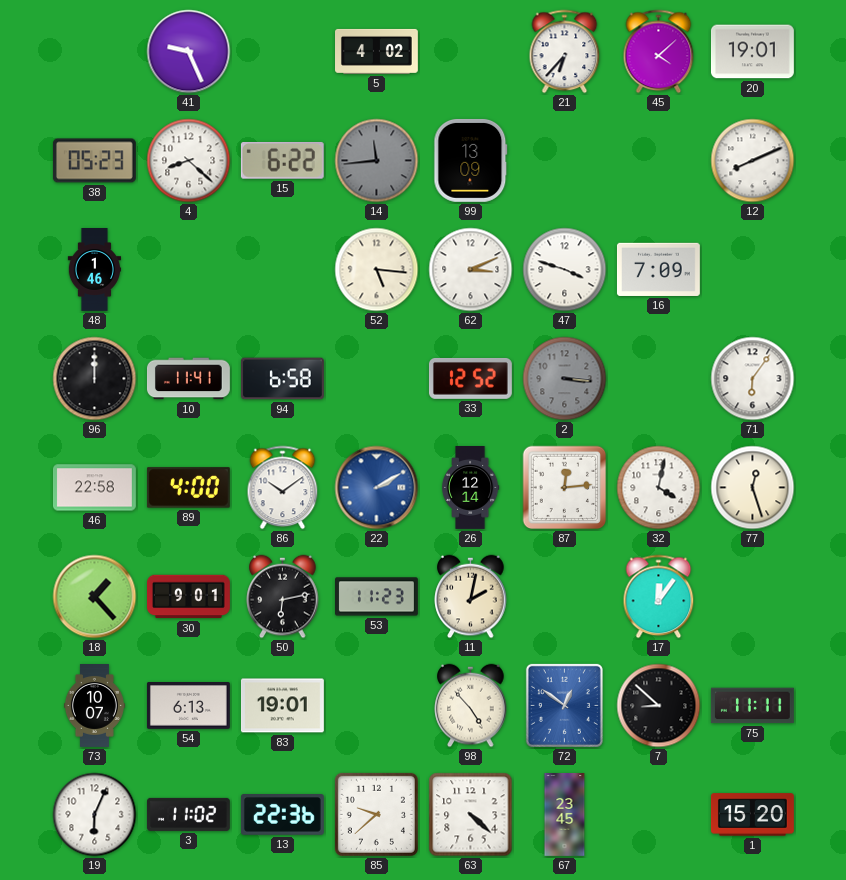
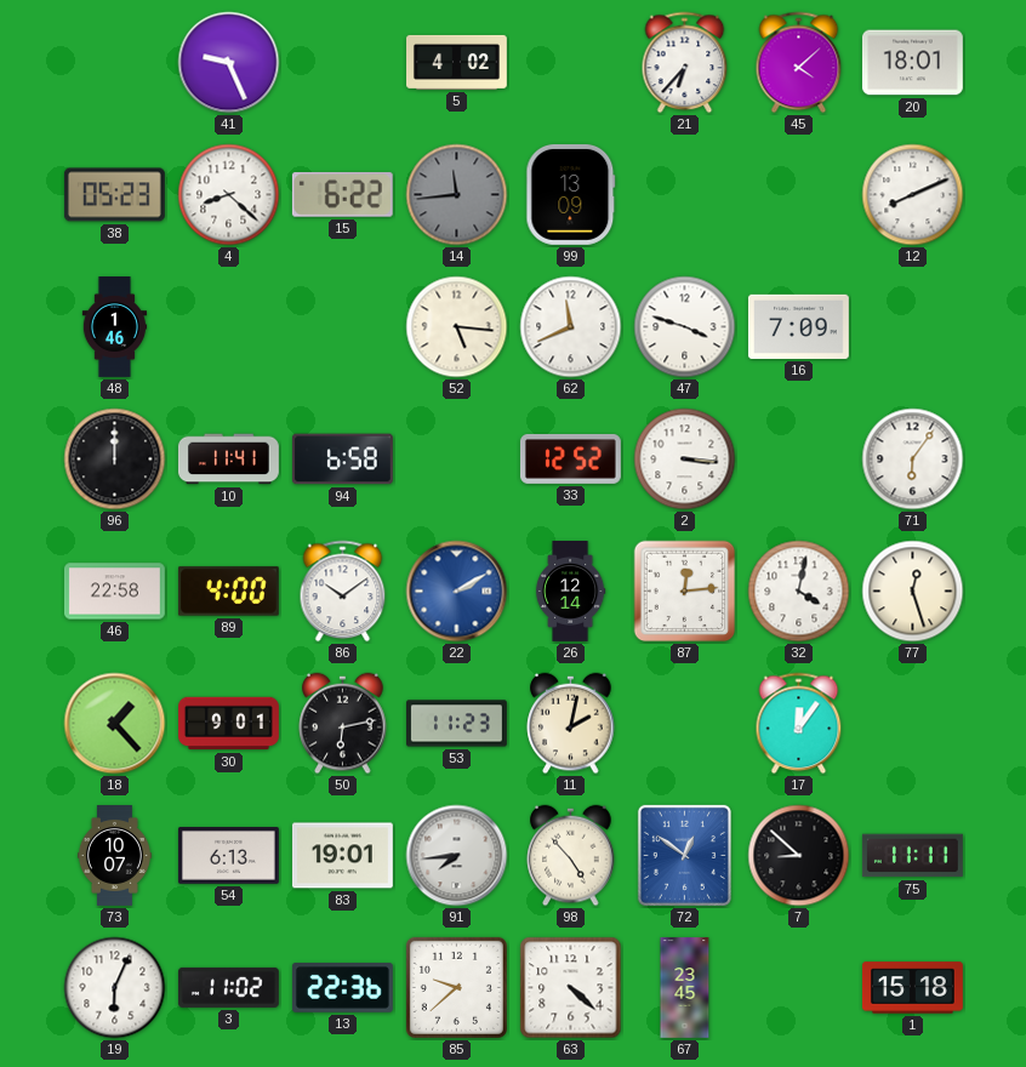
20: 19:01 -> 18:01 (912, 63)
62: 3:11 -> 11:41 (571, 327)
2 dial: grey -> white (685, 460)
91: none -> 7:44 (457, 856)
1: 15:20 -> 15:18 (912, 988)
